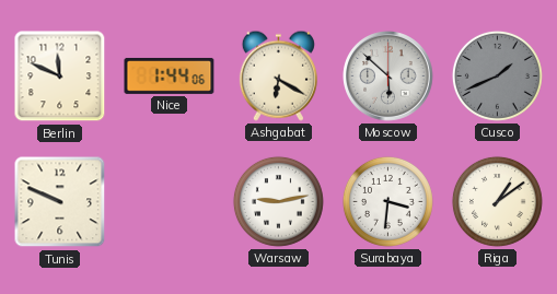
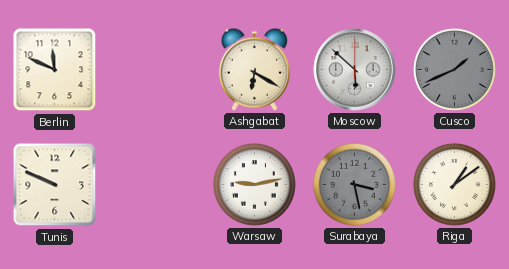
Nice: 1:44 -> none (170, 75)
Surabaya: 3:31 -> 3:28 (354, 184)
Surabaya dial: white -> grey (354, 184)
